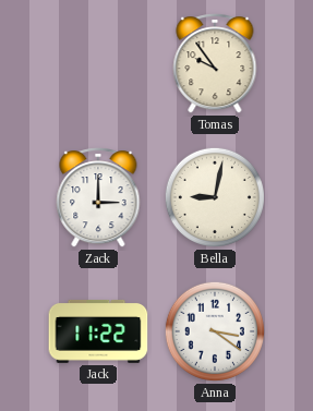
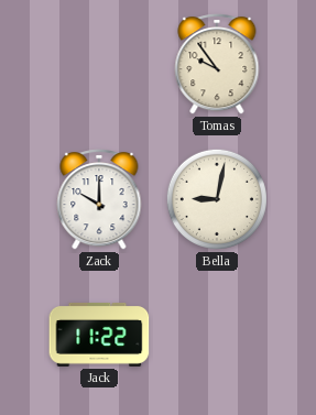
Zack: 3:00 -> 10:00 (99, 199)
Anna: 3:21 -> none (215, 331)
